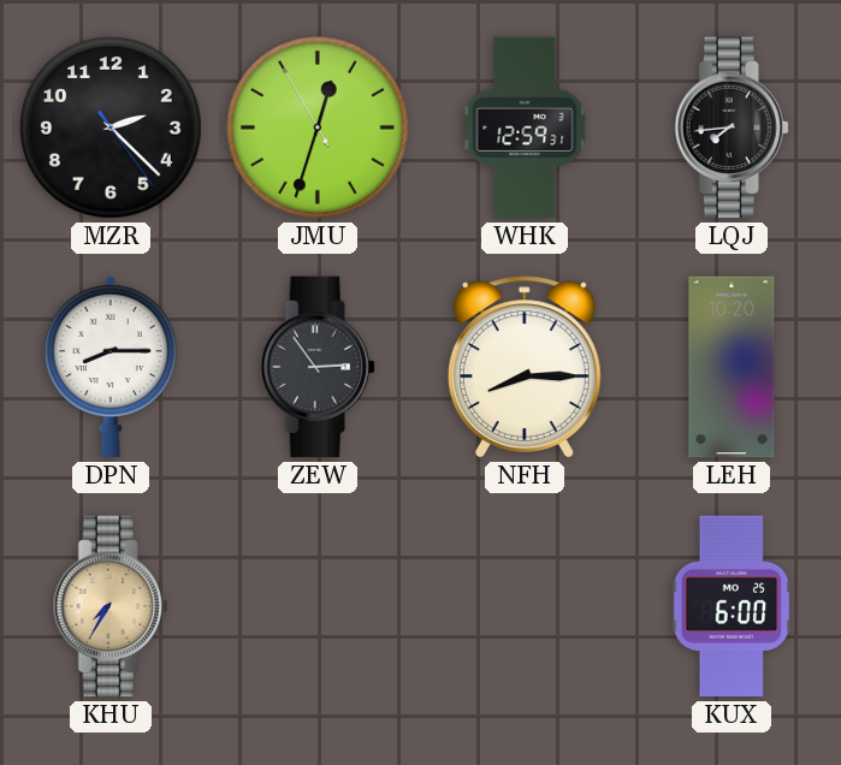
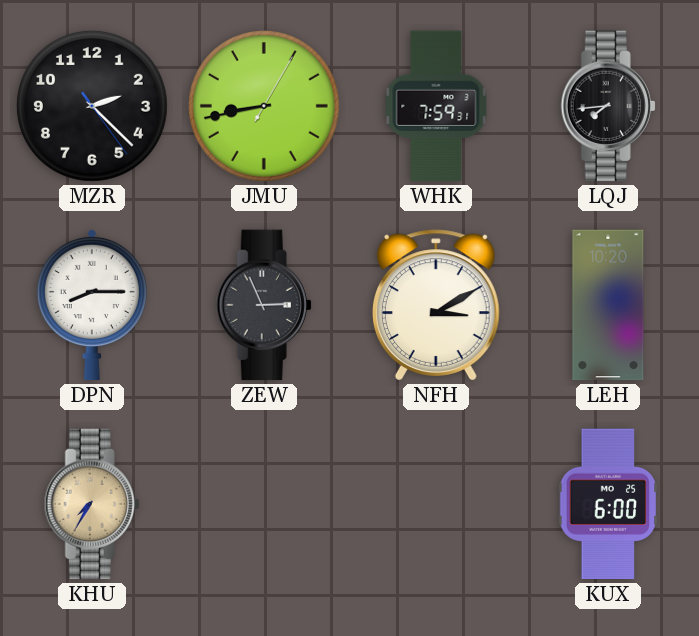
JMU: 12:32 -> 8:43 (264, 106)
WHK: 12:59 -> 7:59 (436, 106)
ZEW: 2:54 -> 2:56 (264, 305)
NFH: 8:15 -> 3:10 (436, 305)
